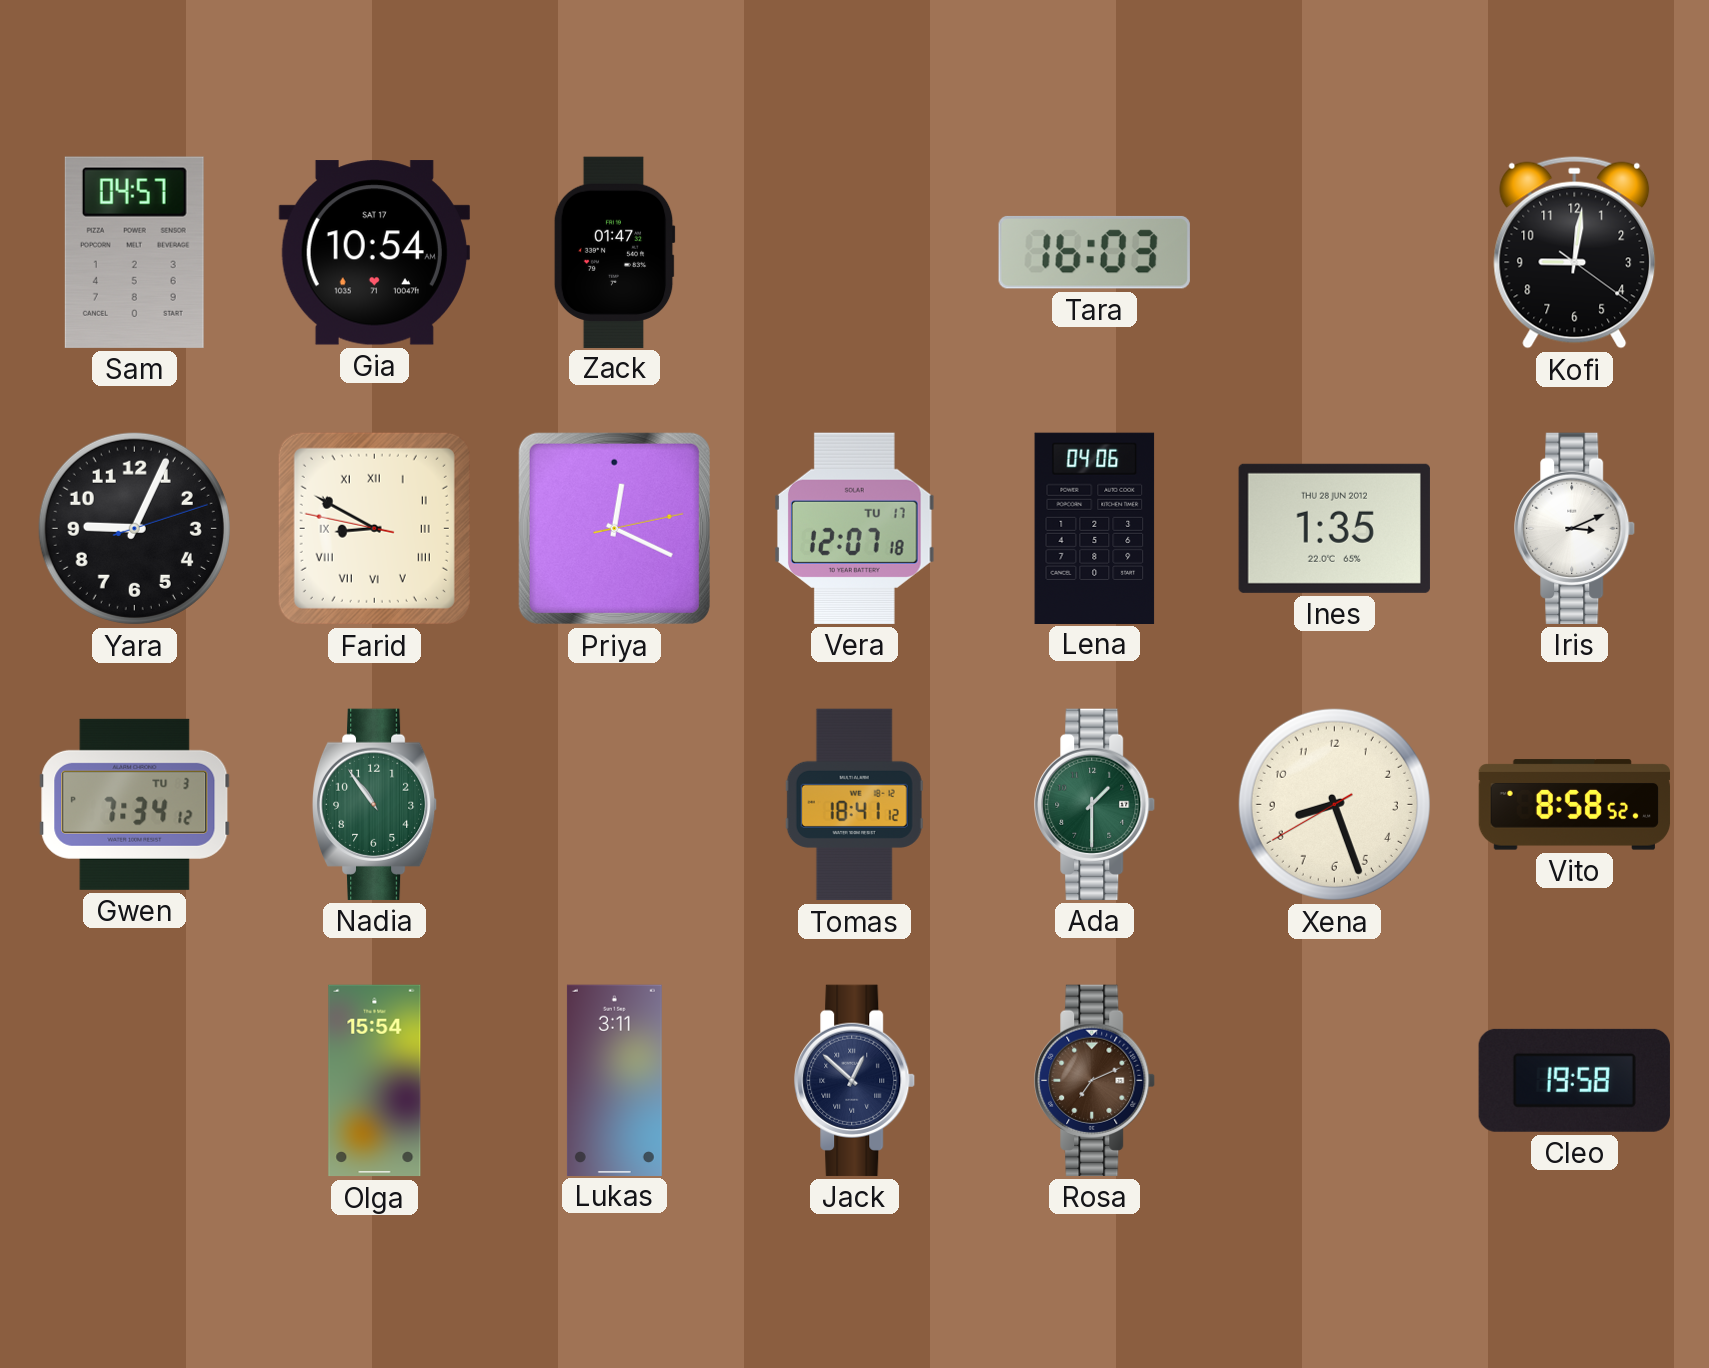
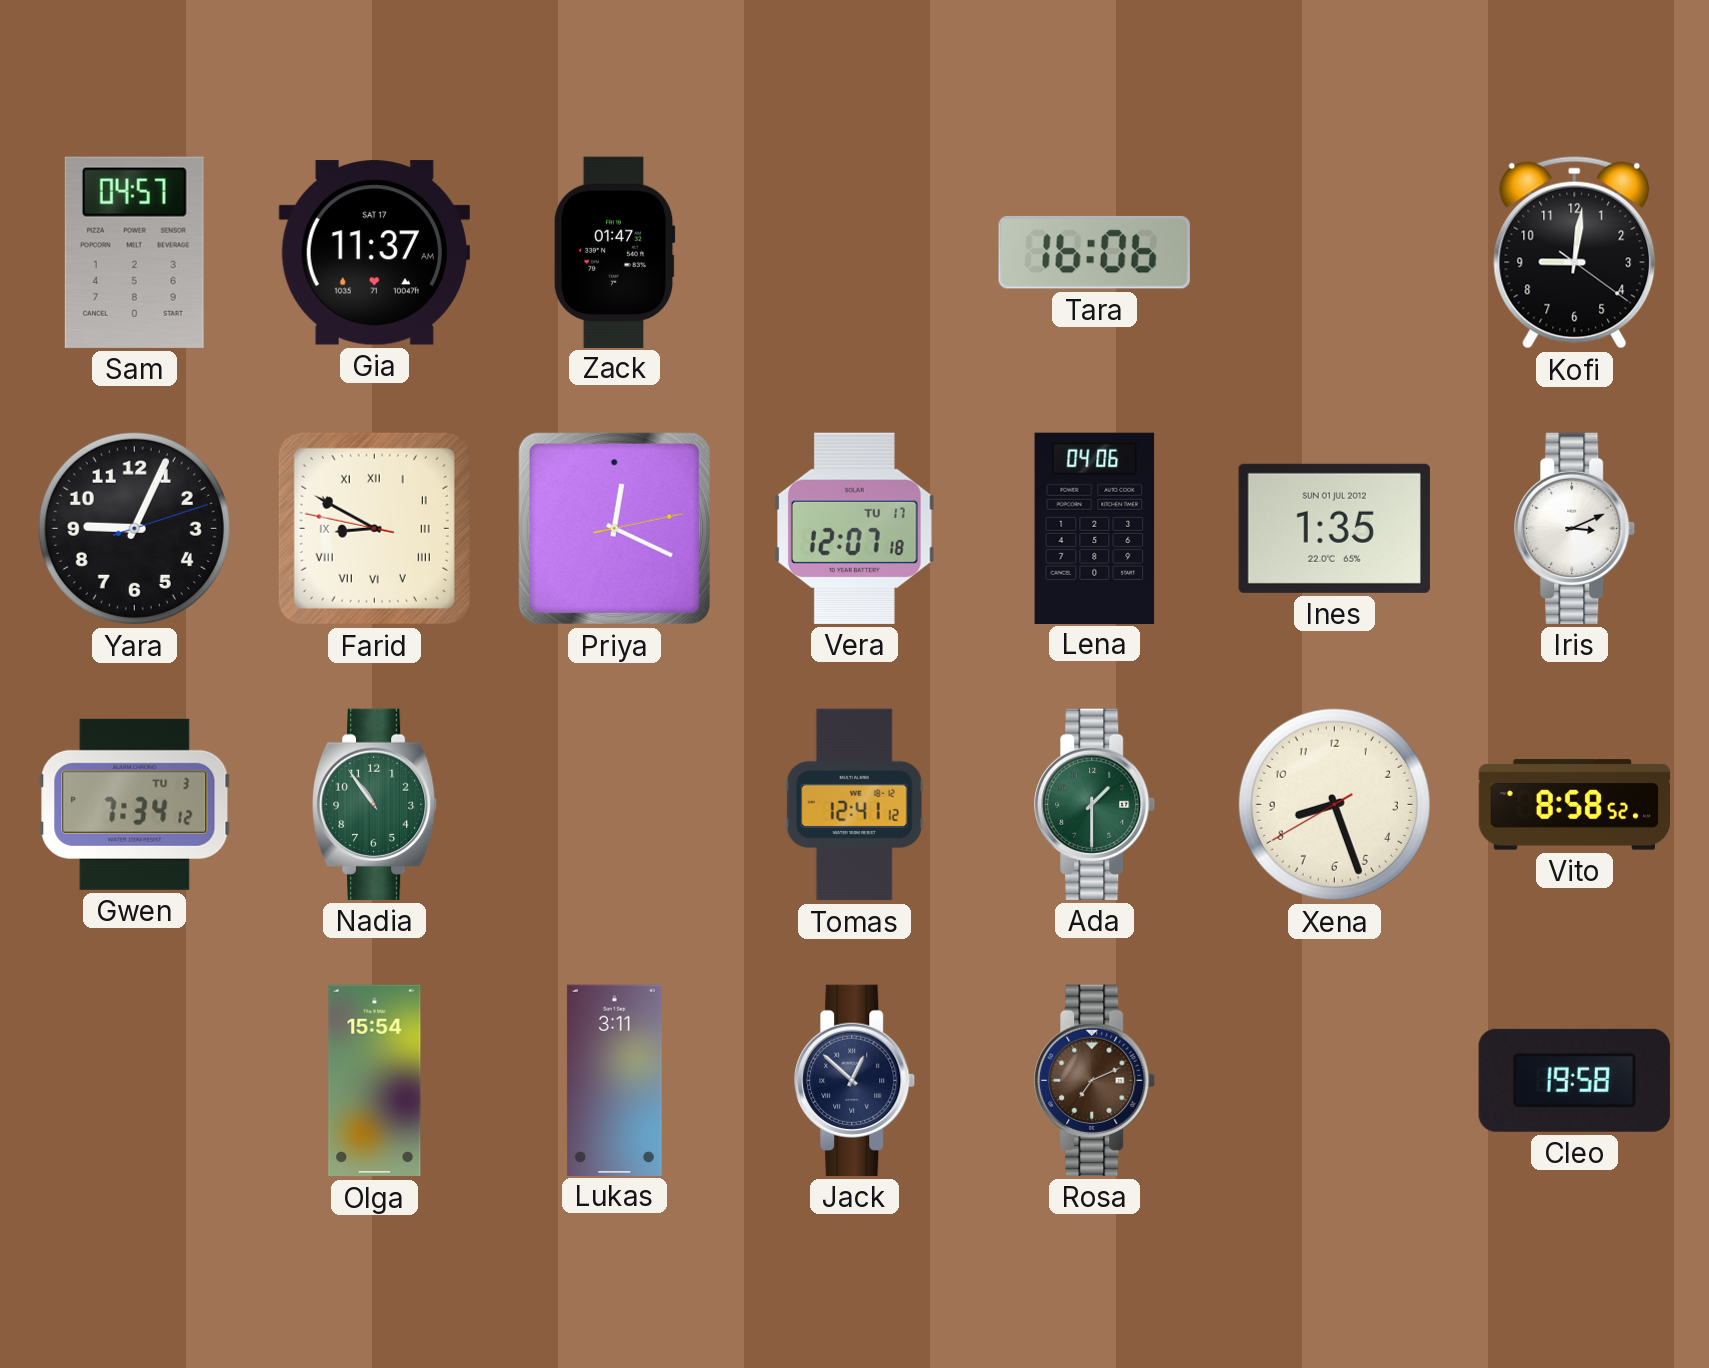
Gia: 10:54 -> 11:37 (374, 253)
Tara: 16:03 -> 16:06 (1094, 252)
Ines date: THU 28 JUN 2012 -> SUN 01 JUL 2012 (1334, 528)
Tomas: 18:41 -> 12:41 (854, 805)
